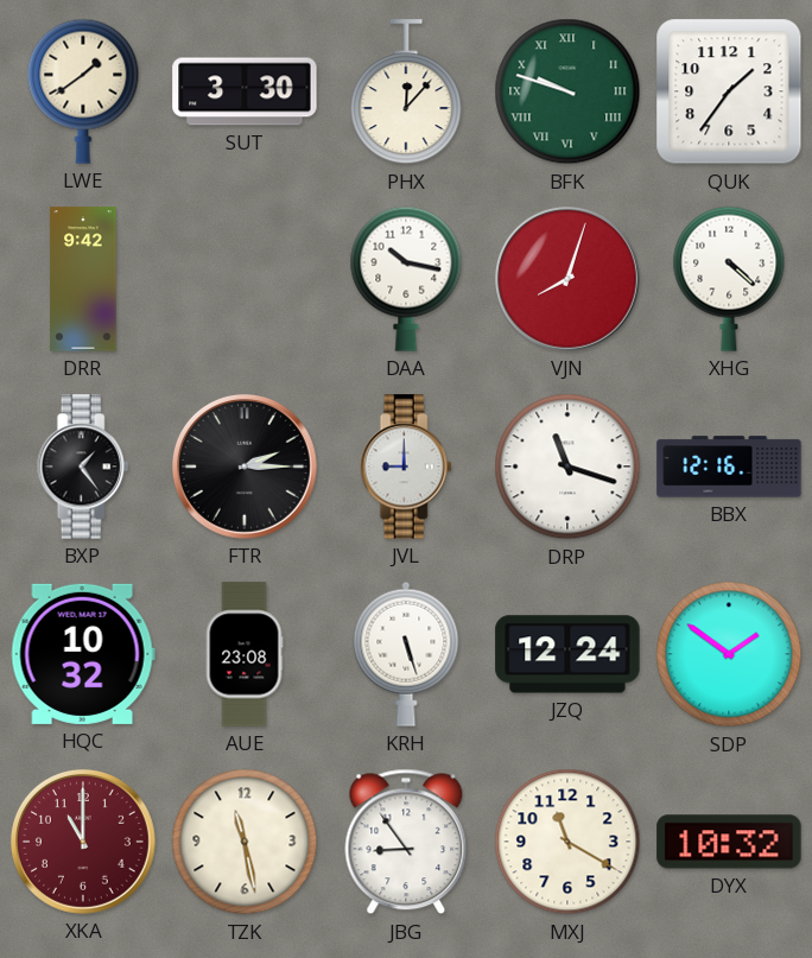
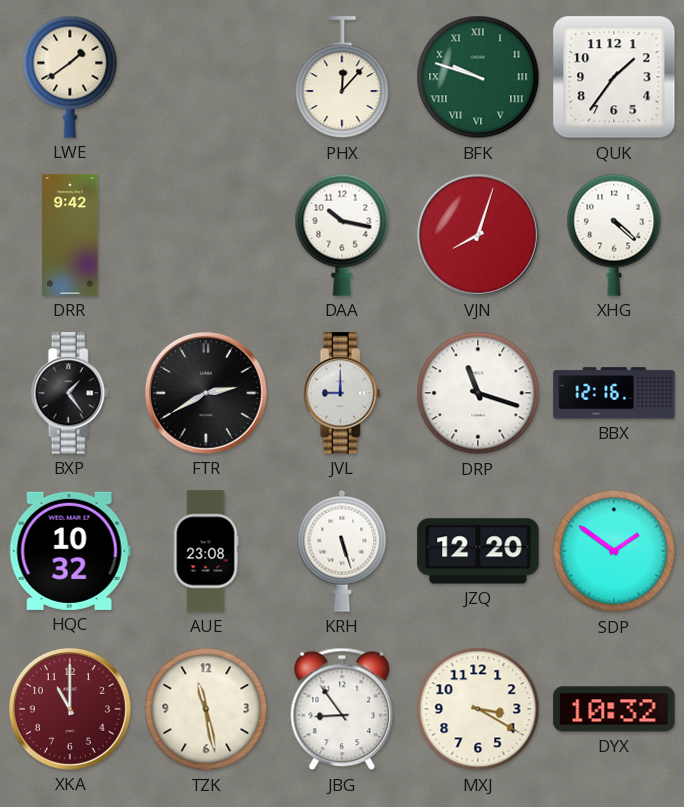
SUT: 3:30 -> none (245, 91)
FTR: 2:15 -> 2:40 (206, 393)
JZQ: 12:24 -> 12:20 (478, 551)
MXJ: 11:20 -> 3:20 (478, 709)
